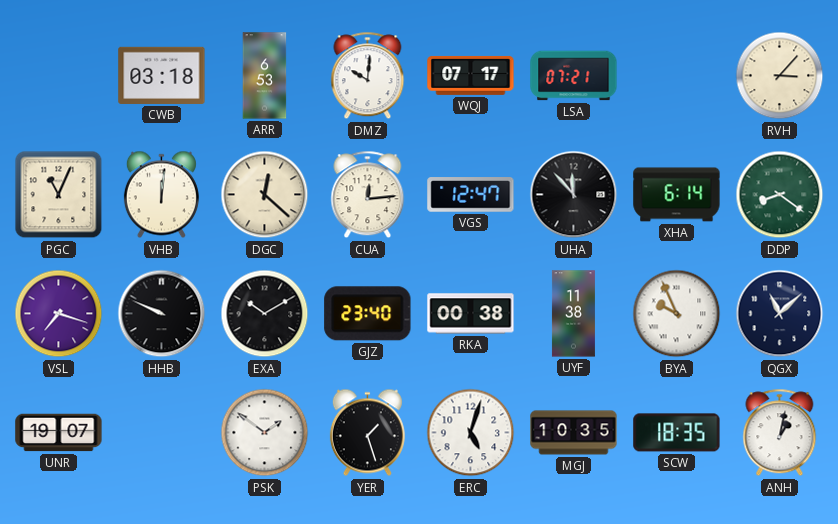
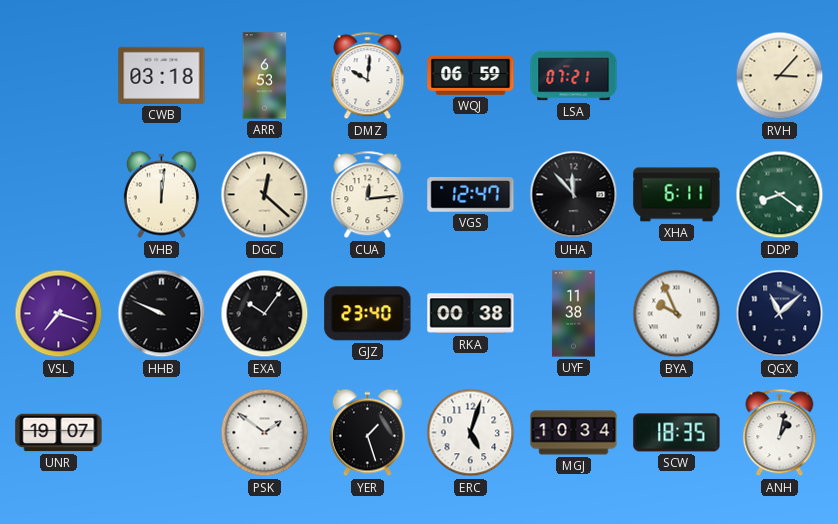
WQJ: 07:17 -> 06:59 (471, 75)
PGC: 11:04 -> none (59, 195)
XHA: 6:14 -> 6:11 (677, 195)
EXA: 10:10 -> 10:06 (265, 314)
MGJ: 10:35 -> 10:34 (574, 433)
